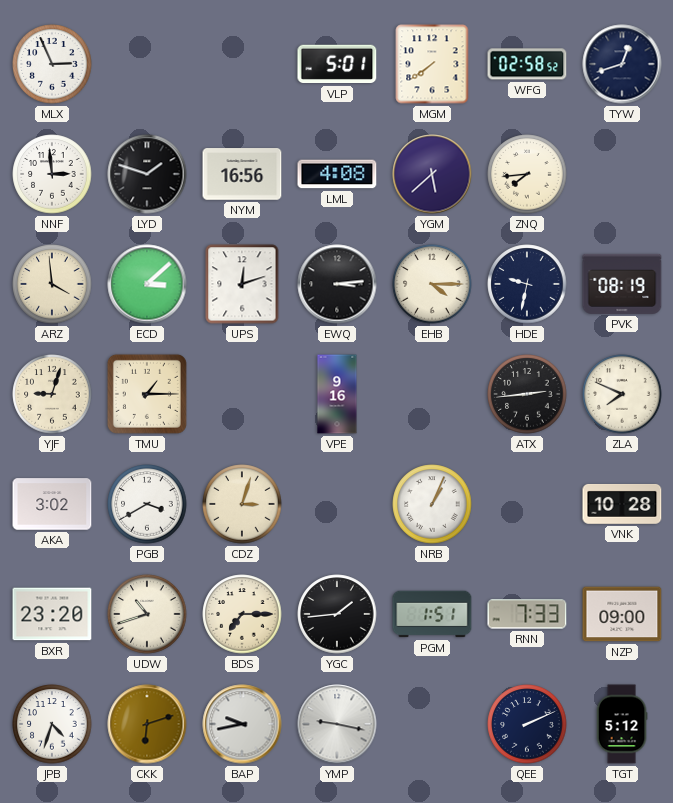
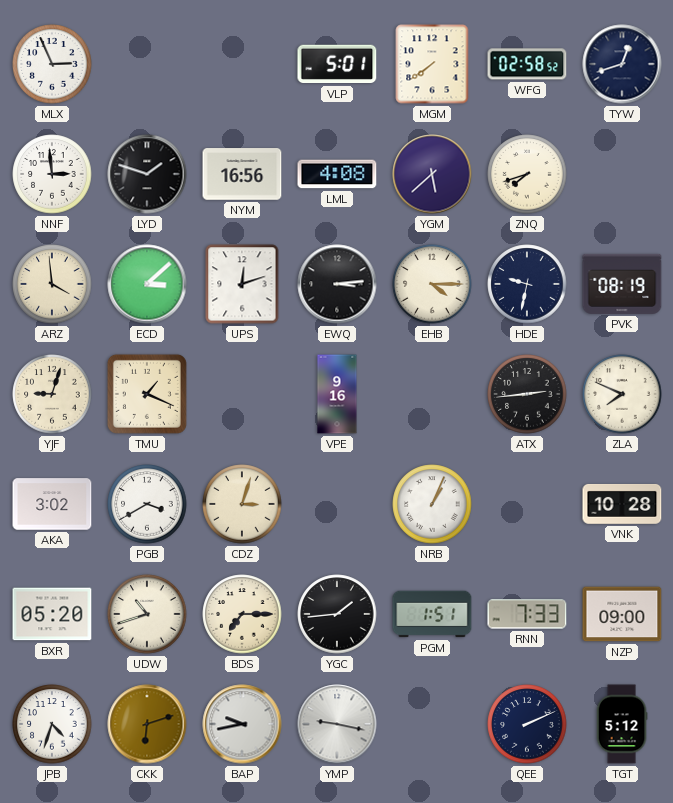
ZNQ: 7:44 -> 7:42 (527, 174)
TMU: 1:15 -> 1:19 (147, 394)
BXR: 23:20 -> 05:20 (52, 614)
